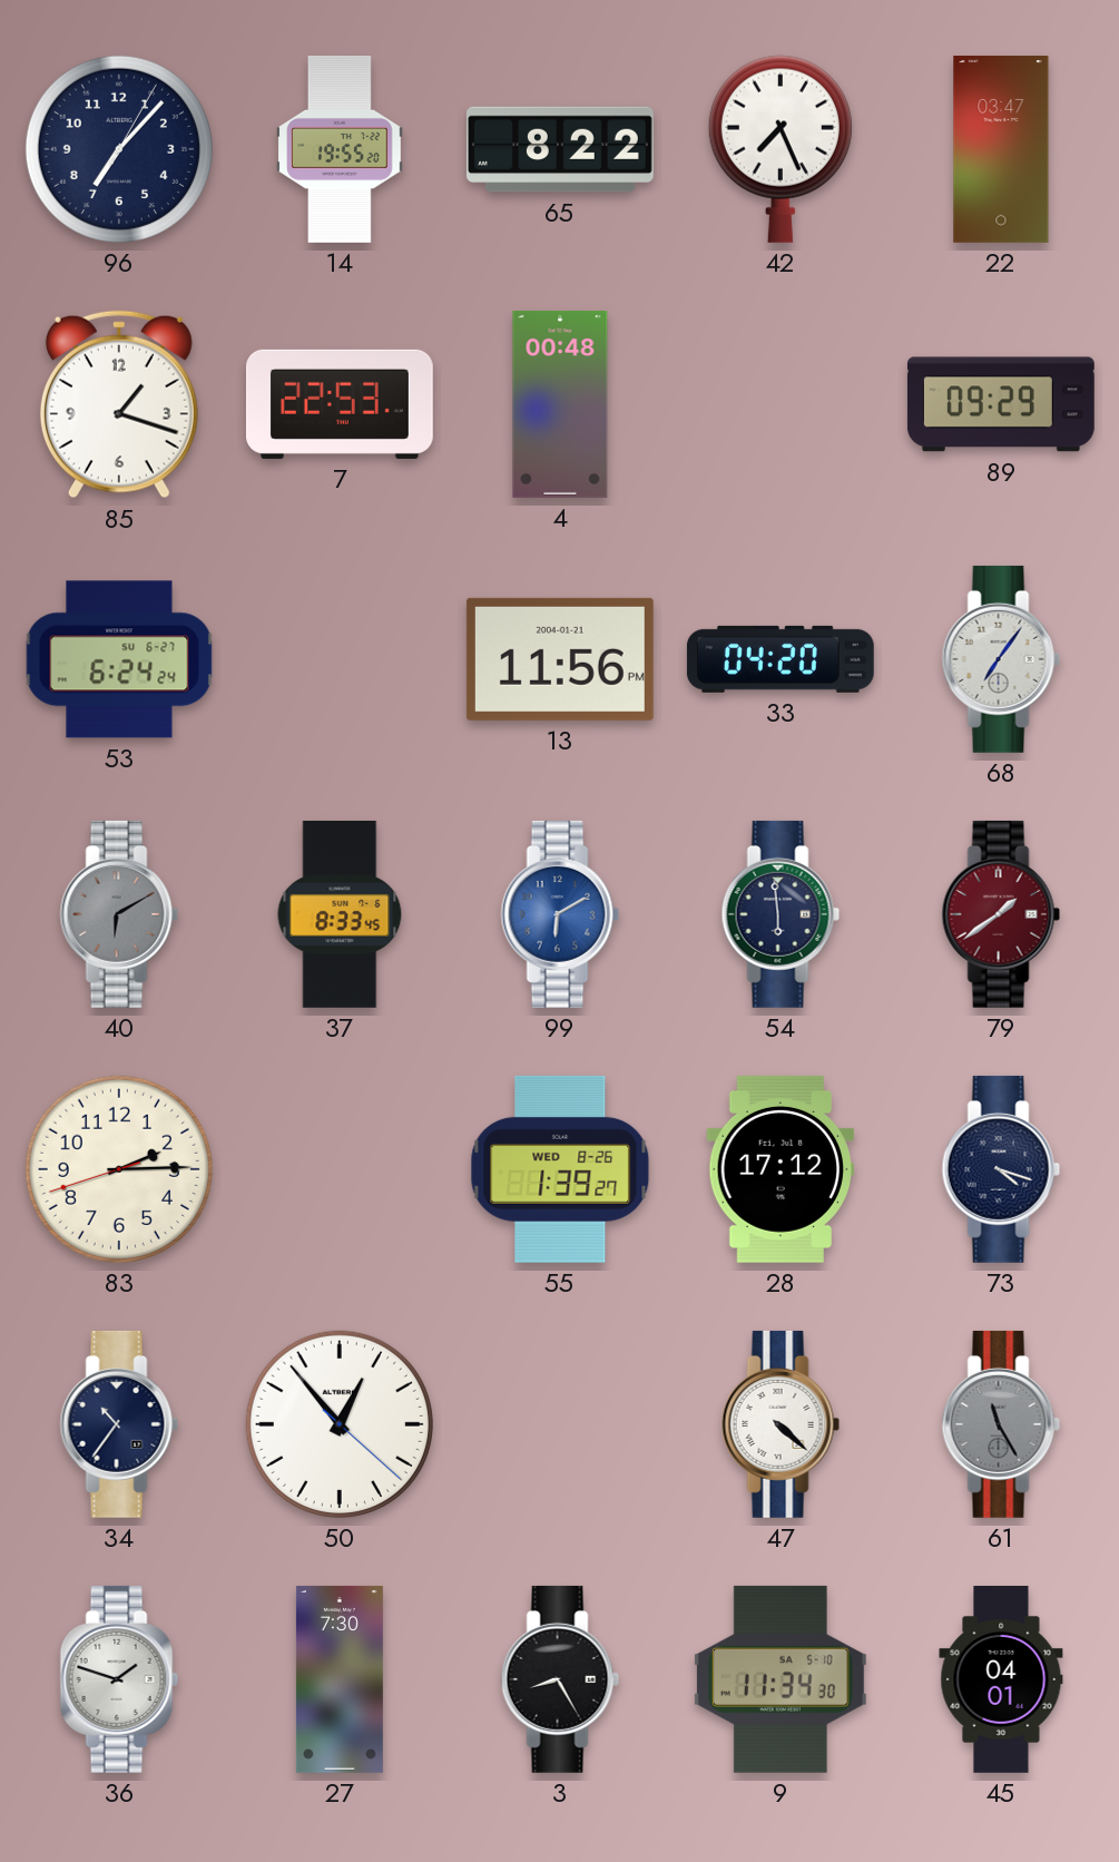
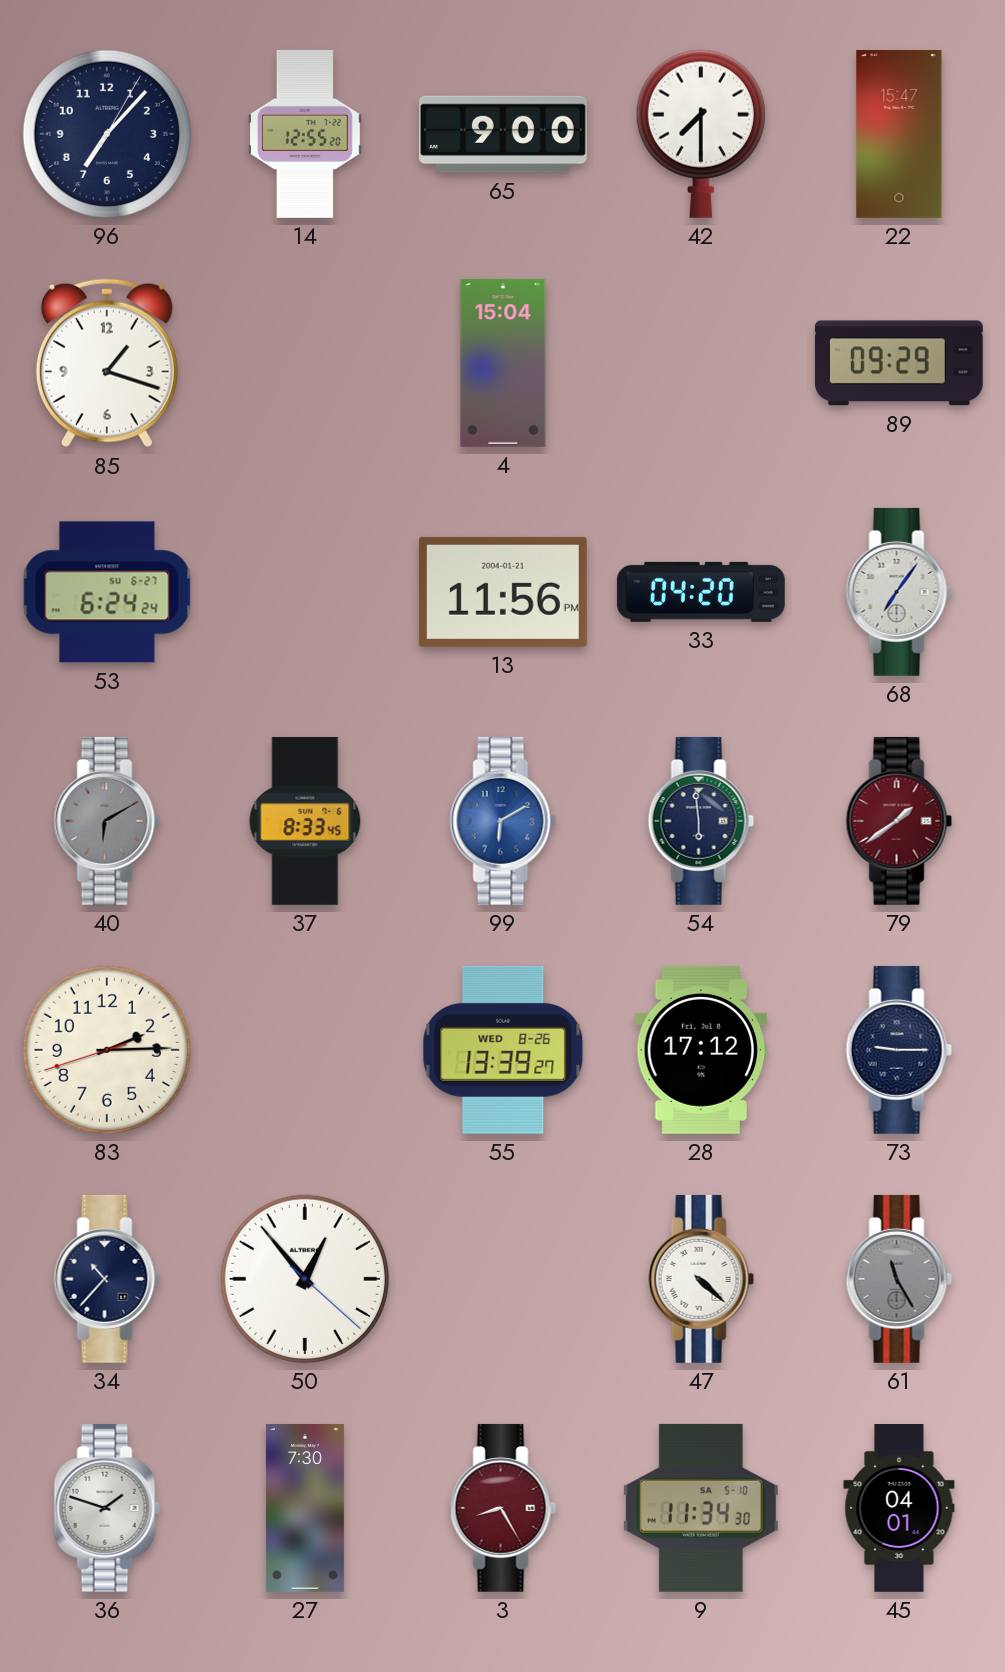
14: 19:55 -> 12:55 (306, 134)
65: 8:22 -> 9:00 (503, 134)
42: 7:26 -> 7:30 (701, 134)
22: 03:47 -> 15:47 (899, 134)
7: 22:53 -> none (340, 404)
4: 00:48 -> 15:04 (503, 363)
55: 1:39 -> 13:39 (503, 1050)
73: 4:18 -> 9:15 (899, 1050)
34: 10:36 -> 10:37 (107, 1279)
3 dial: black -> burgundy (503, 1508)
